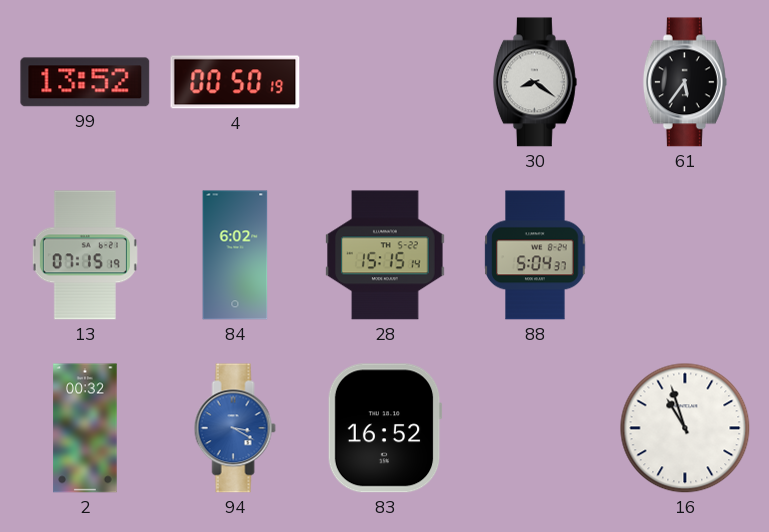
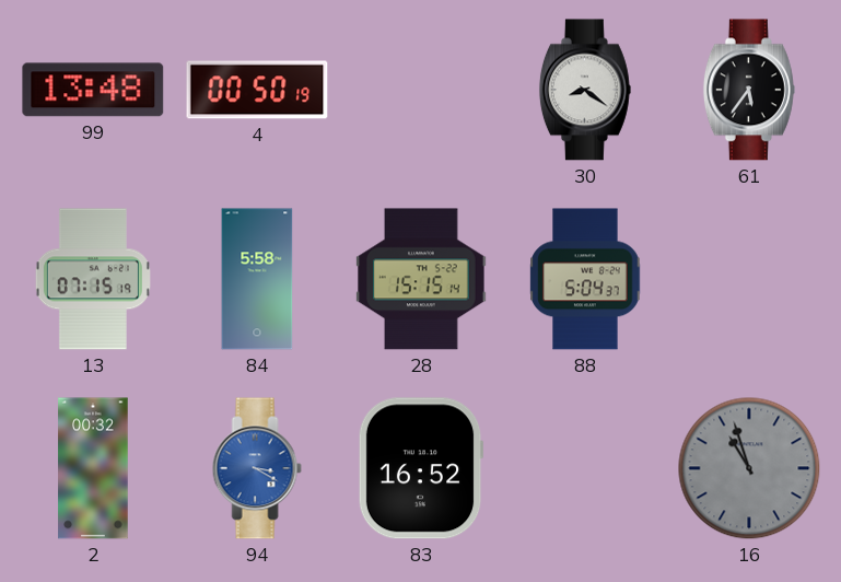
99: 13:52 -> 13:48 (93, 90)
84: 6:02 -> 5:58 (257, 279)
16 dial: white -> grey (749, 468)
